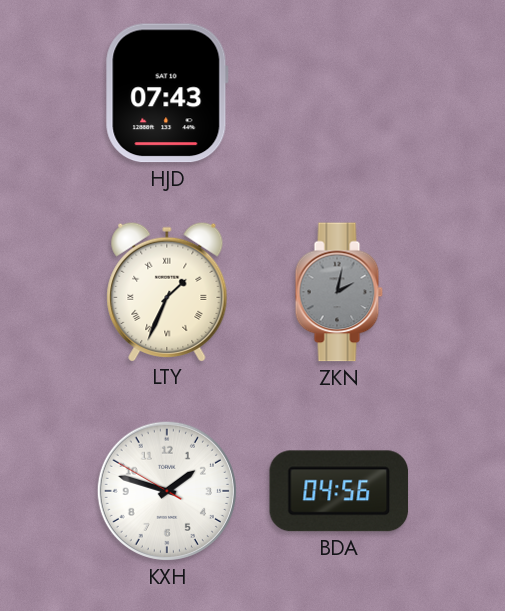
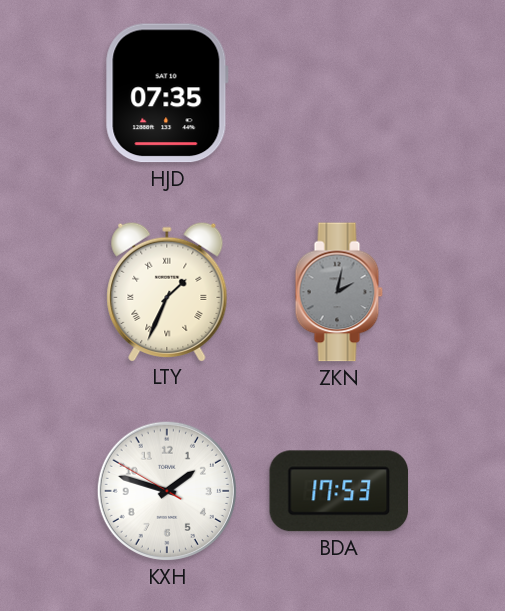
HJD: 07:43 -> 07:35 (167, 93)
BDA: 04:56 -> 17:53 (339, 491)
